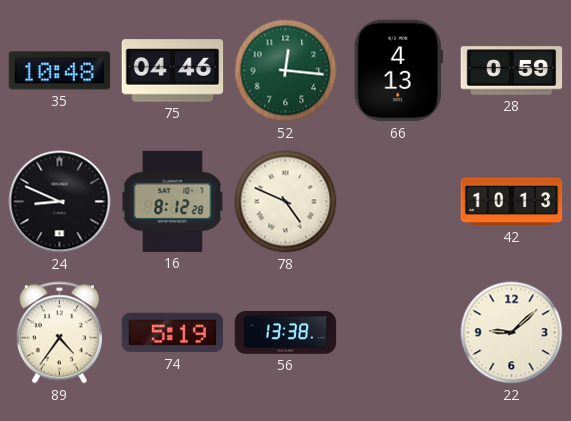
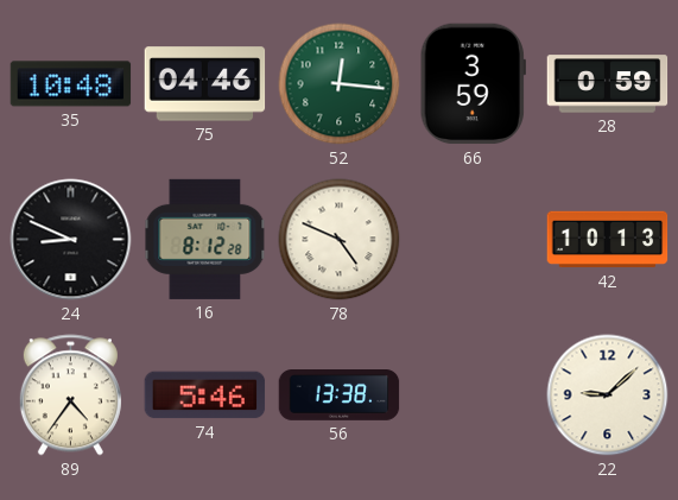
66: 4:13 -> 3:59 (473, 84)
74: 5:19 -> 5:46 (205, 395)
